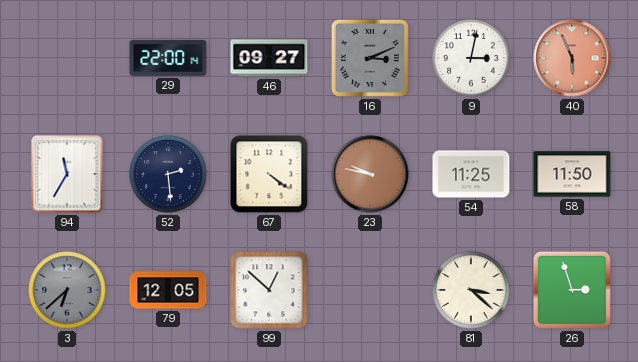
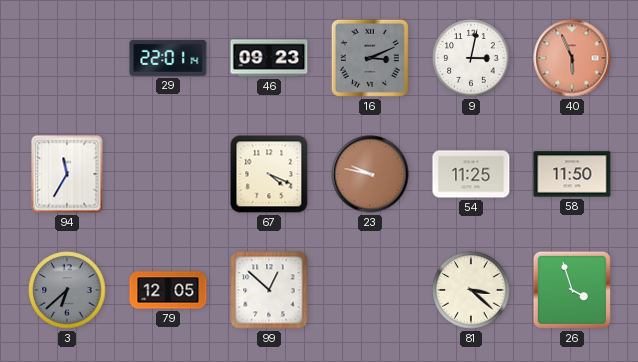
29: 22:00 -> 22:01 (168, 58)
46: 09:27 -> 09:23 (269, 58)
52: 2:29 -> none (168, 174)
67: 4:21 -> 4:19 (269, 174)
26: 2:57 -> 3:57 (572, 290)
